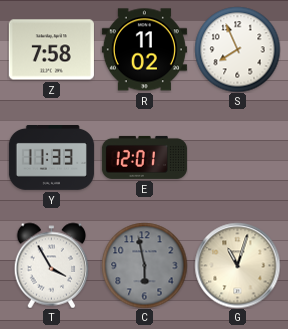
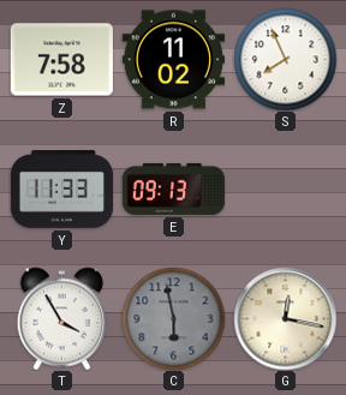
E: 12:01 -> 09:13 (173, 188)
G: 11:03 -> 12:17 (285, 318)
